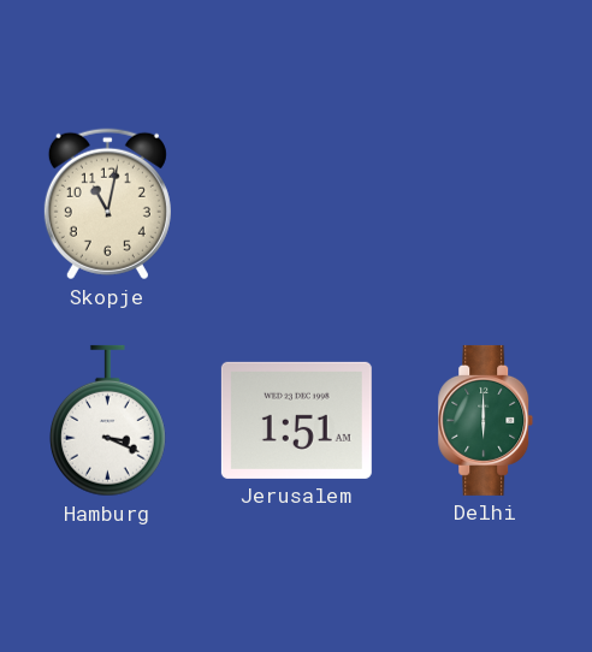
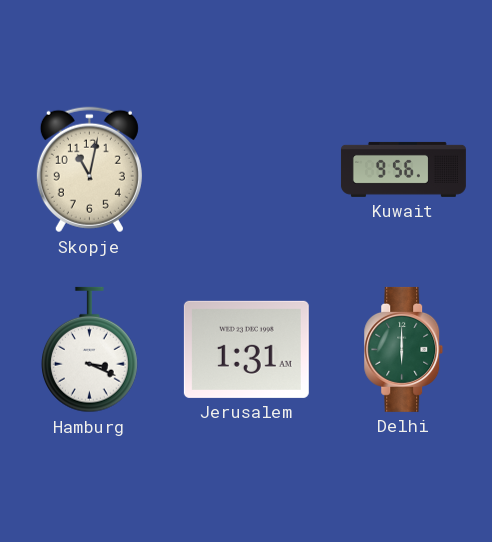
Kuwait: none -> 9:56 (403, 169)
Jerusalem: 1:51 -> 1:31 (246, 349)
